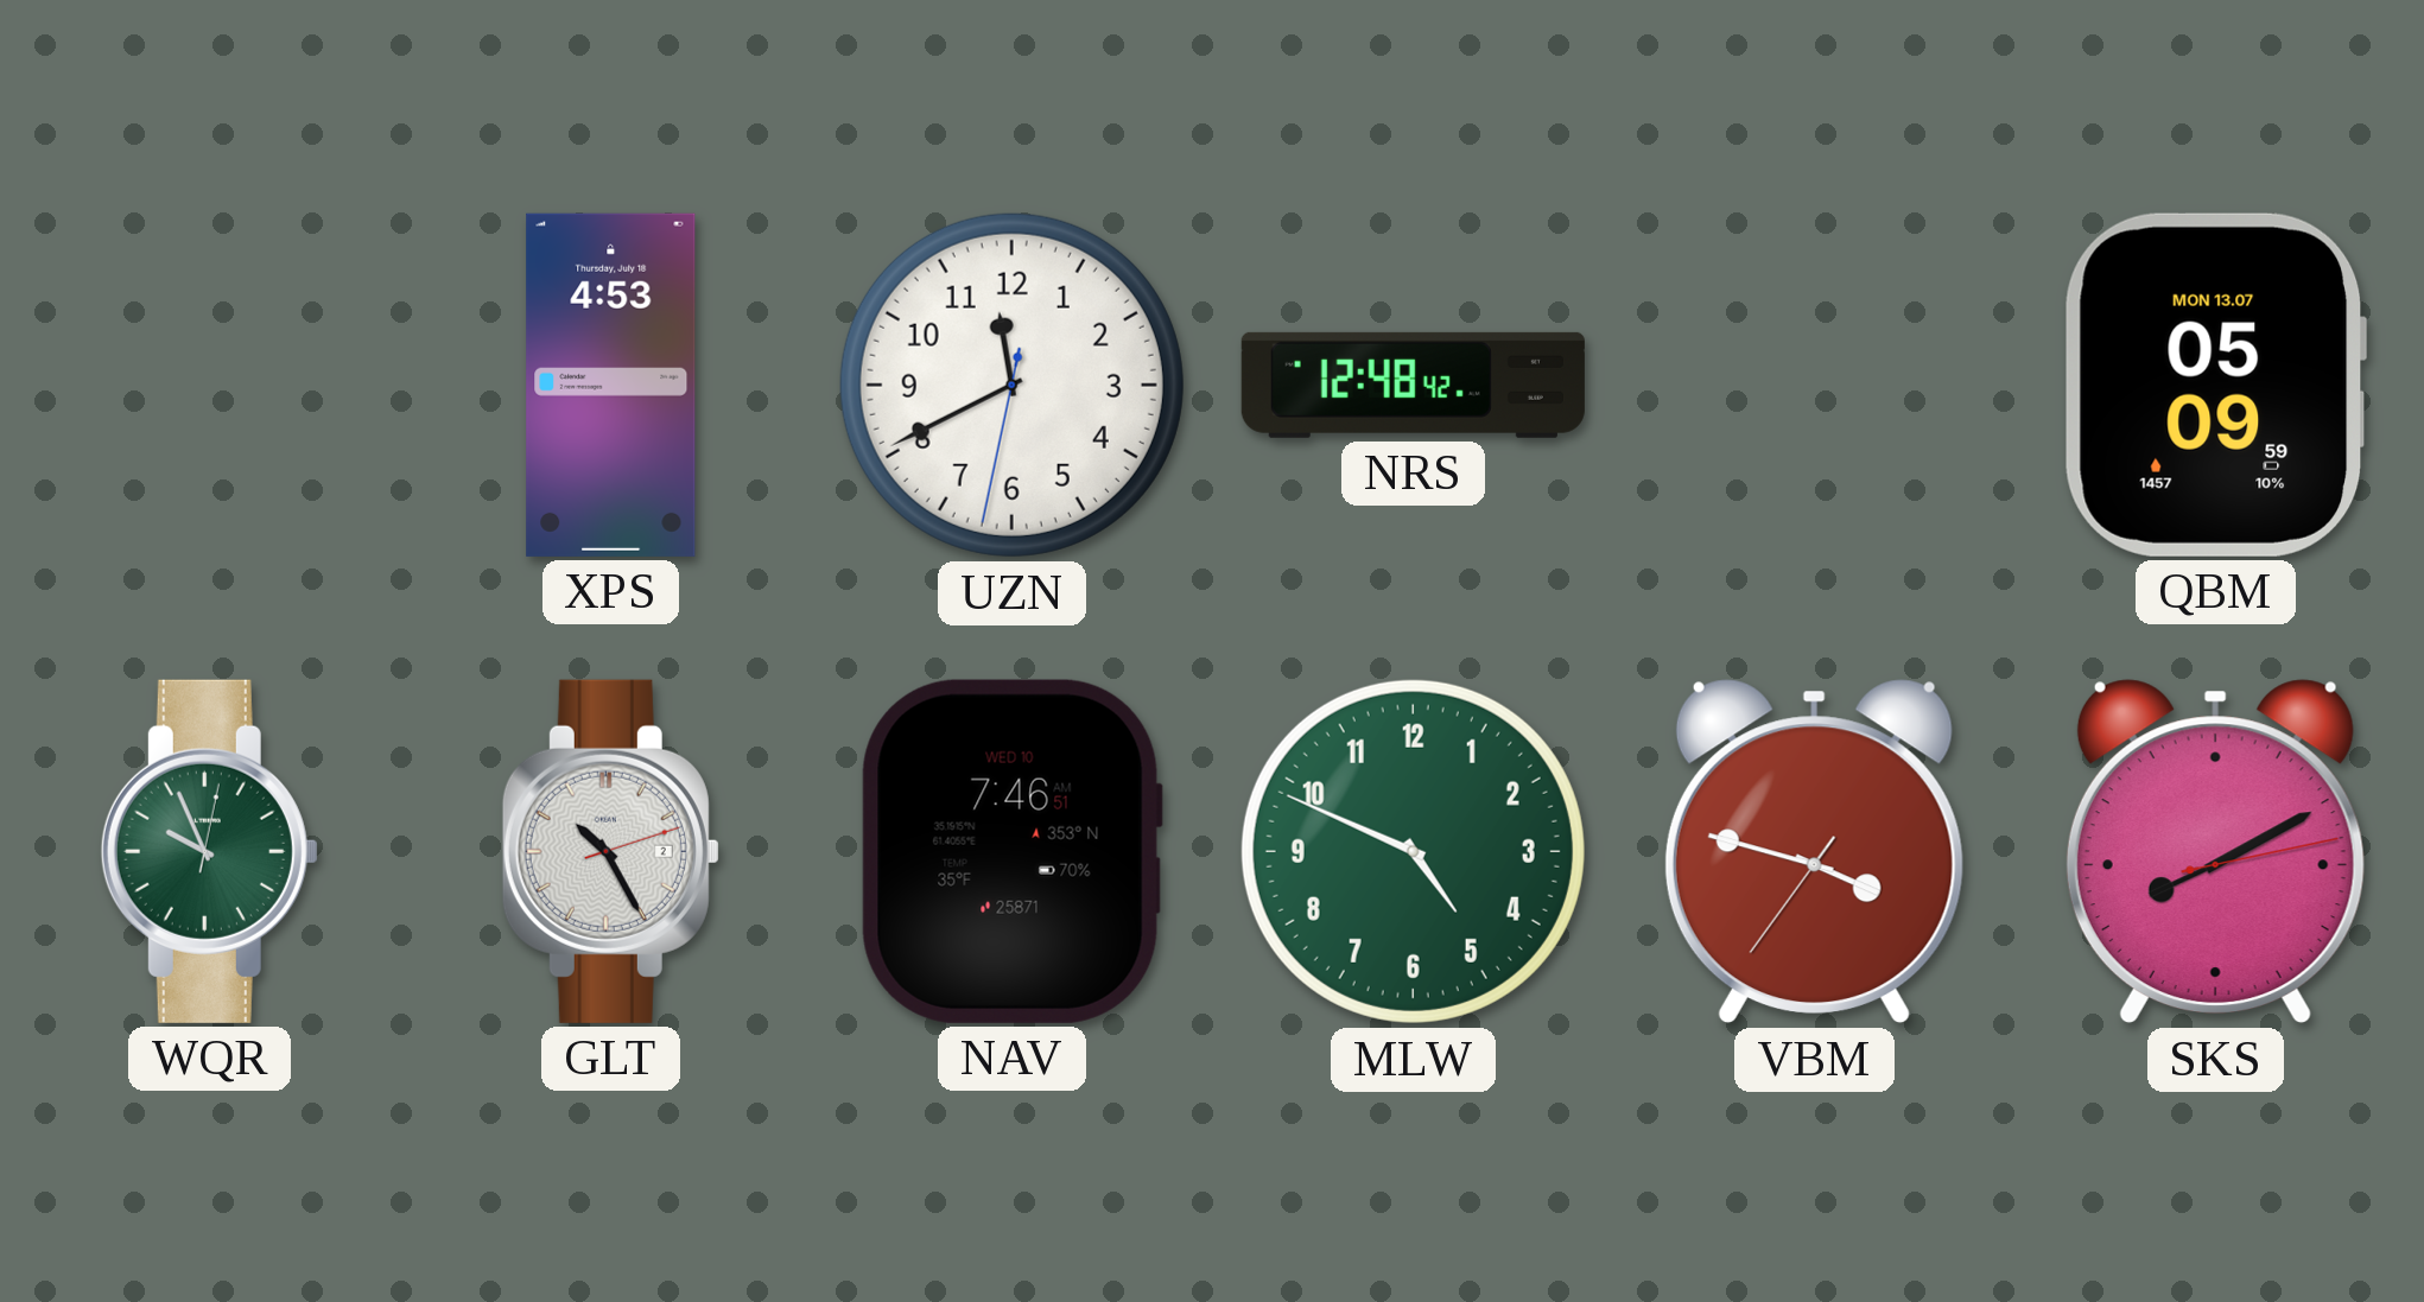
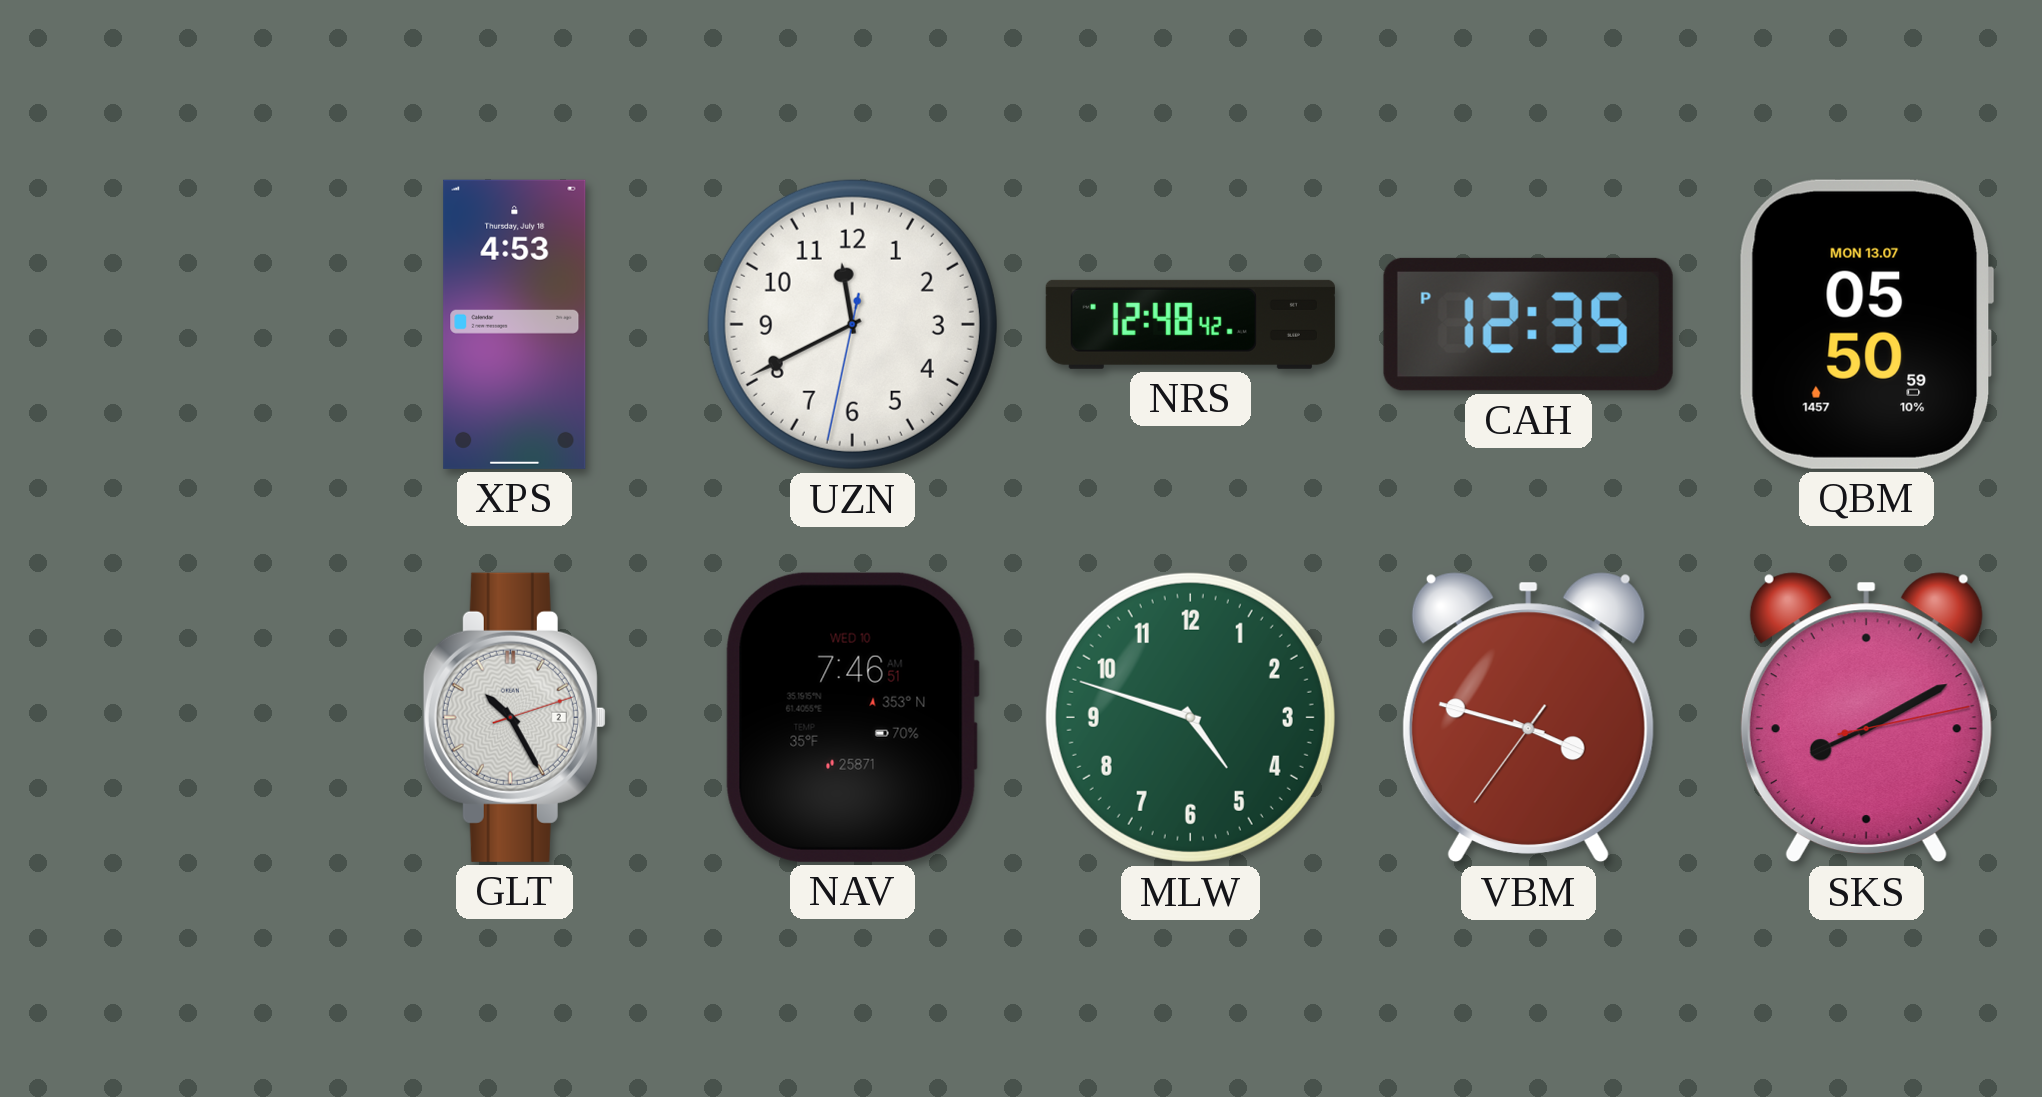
CAH: none -> 12:35 (1528, 324)
QBM: 05:09 -> 05:50 (1865, 324)
WQR: 9:56 -> none (209, 851)
MLW: 4:49 -> 4:48 (1190, 717)
